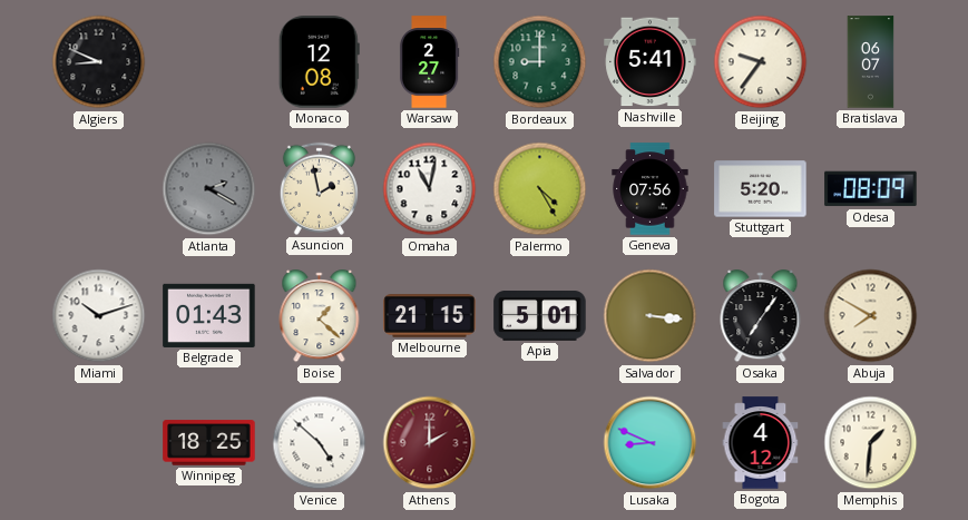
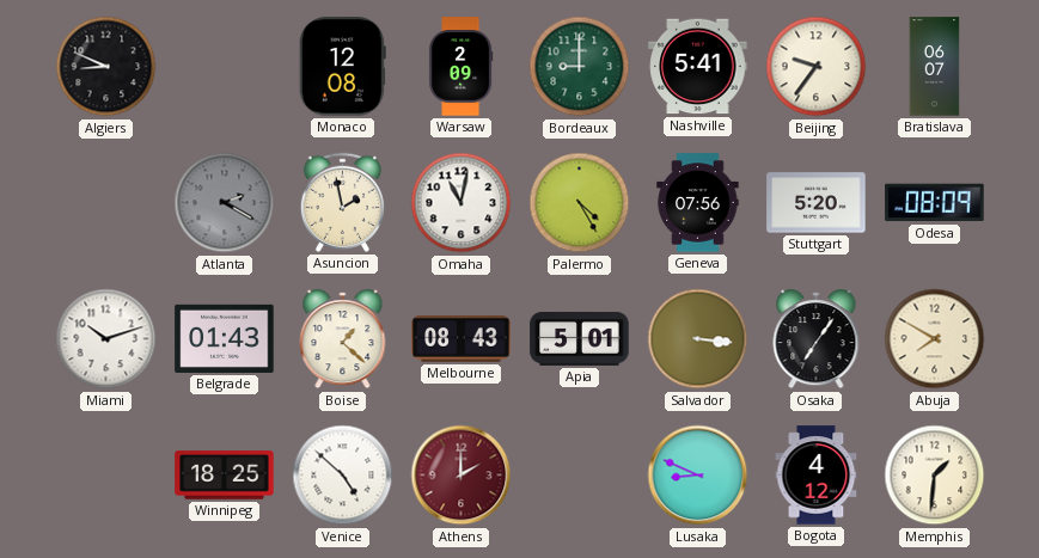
Warsaw: 2:27 -> 2:09 (460, 67)
Melbourne: 21:15 -> 08:43 (462, 339)
